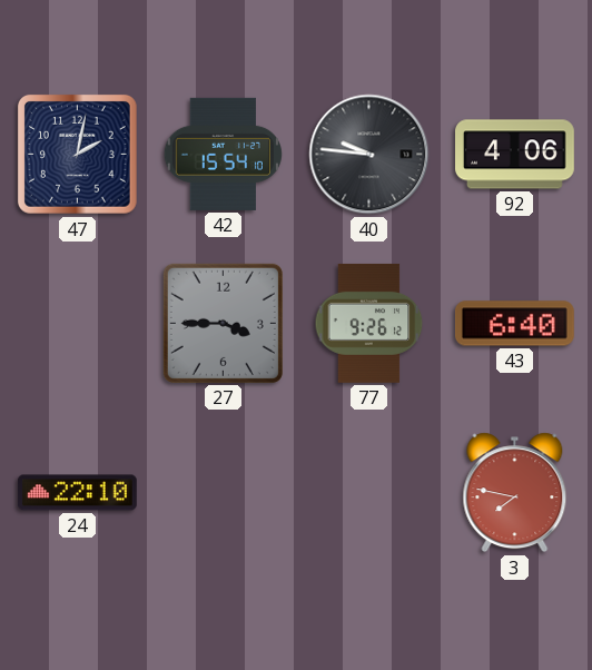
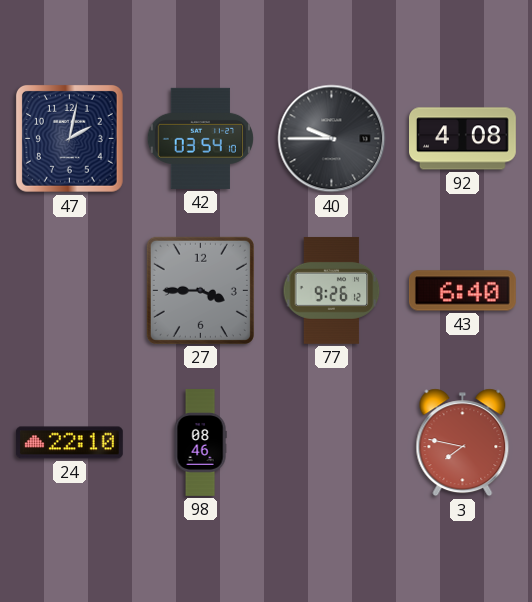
42: 15:54 -> 03:54 (200, 138)
40: 9:46 -> 9:45 (332, 139)
92: 4:06 -> 4:08 (463, 139)
98: none -> 08:46 (200, 443)
